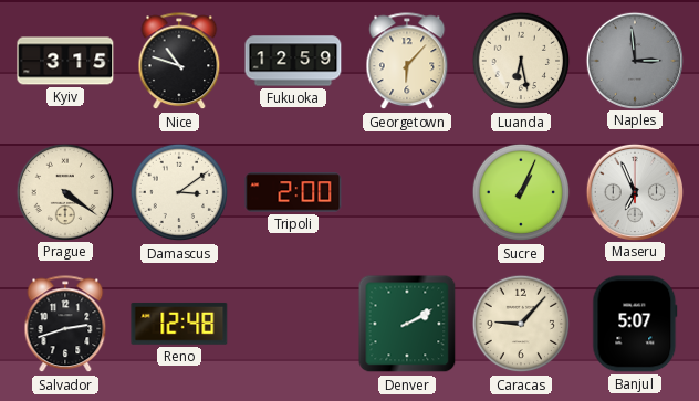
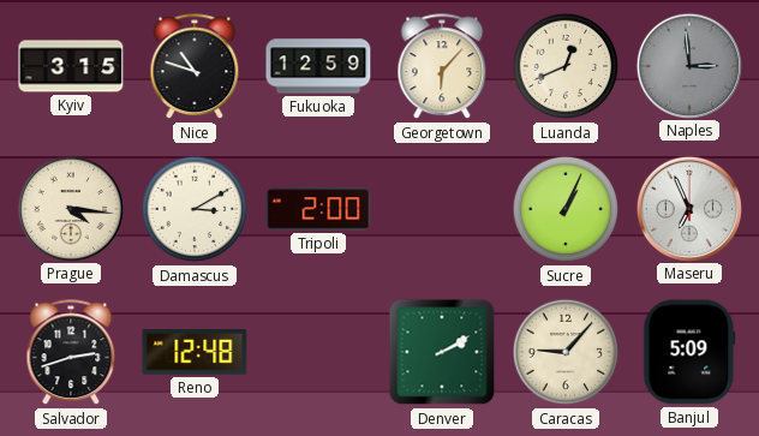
Luanda: 6:28 -> 12:41 (566, 66)
Prague: 4:21 -> 4:16 (70, 208)
Damascus: 3:09 -> 3:10 (195, 209)
Banjul: 5:07 -> 5:09 (689, 352)
